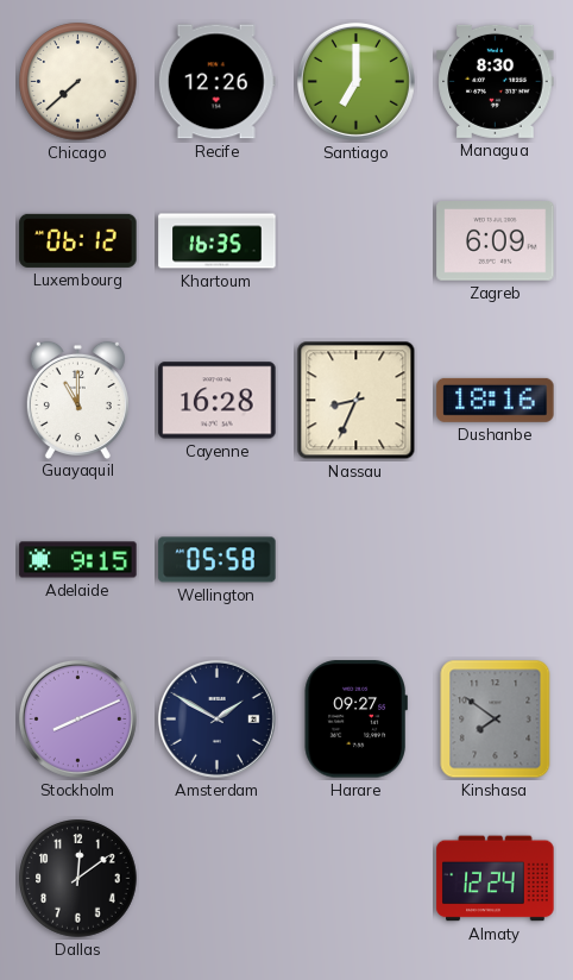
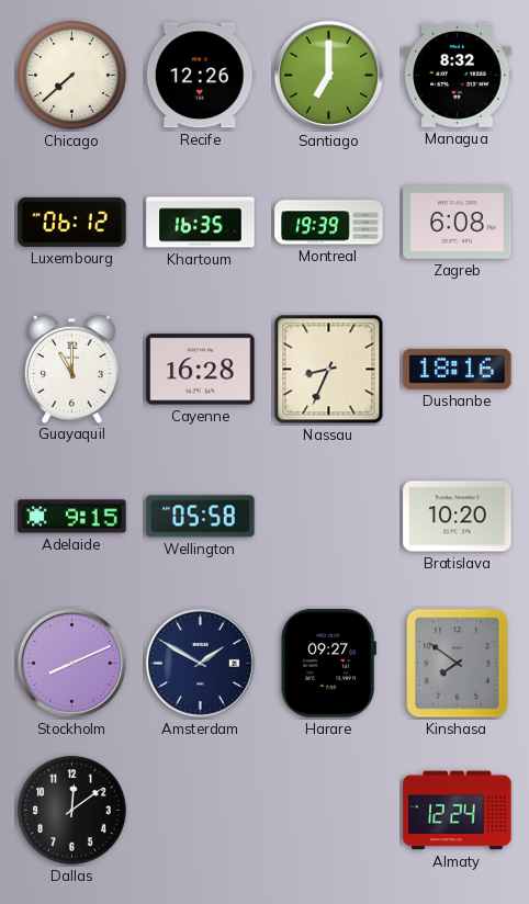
Managua: 8:30 -> 8:32 (458, 75)
Montreal: none -> 19:39 (329, 223)
Zagreb: 6:09 -> 6:08 (458, 223)
Bratislava: none -> 10:20 (458, 517)
